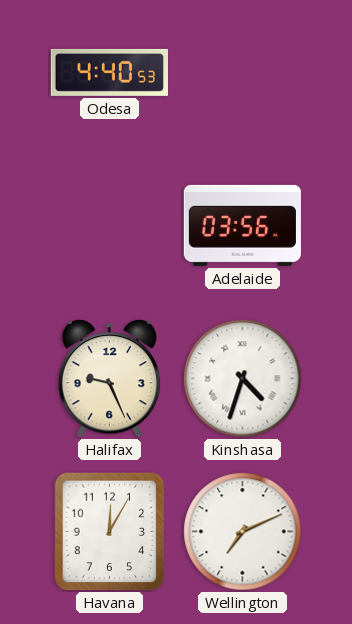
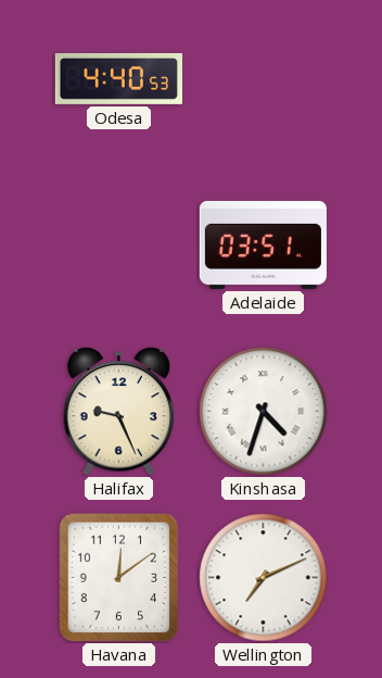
Adelaide: 03:56 -> 03:51 (263, 244)
Havana: 12:05 -> 12:09 (119, 578)
